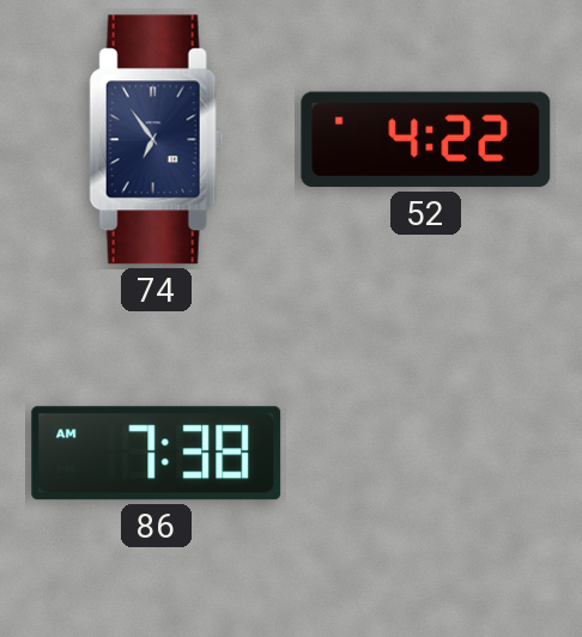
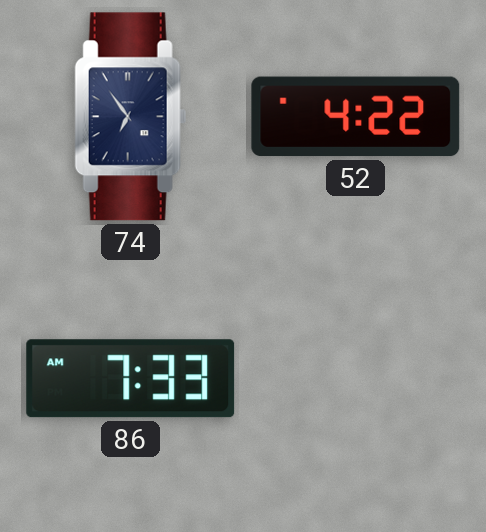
86: 7:38 -> 7:33 (131, 379)
